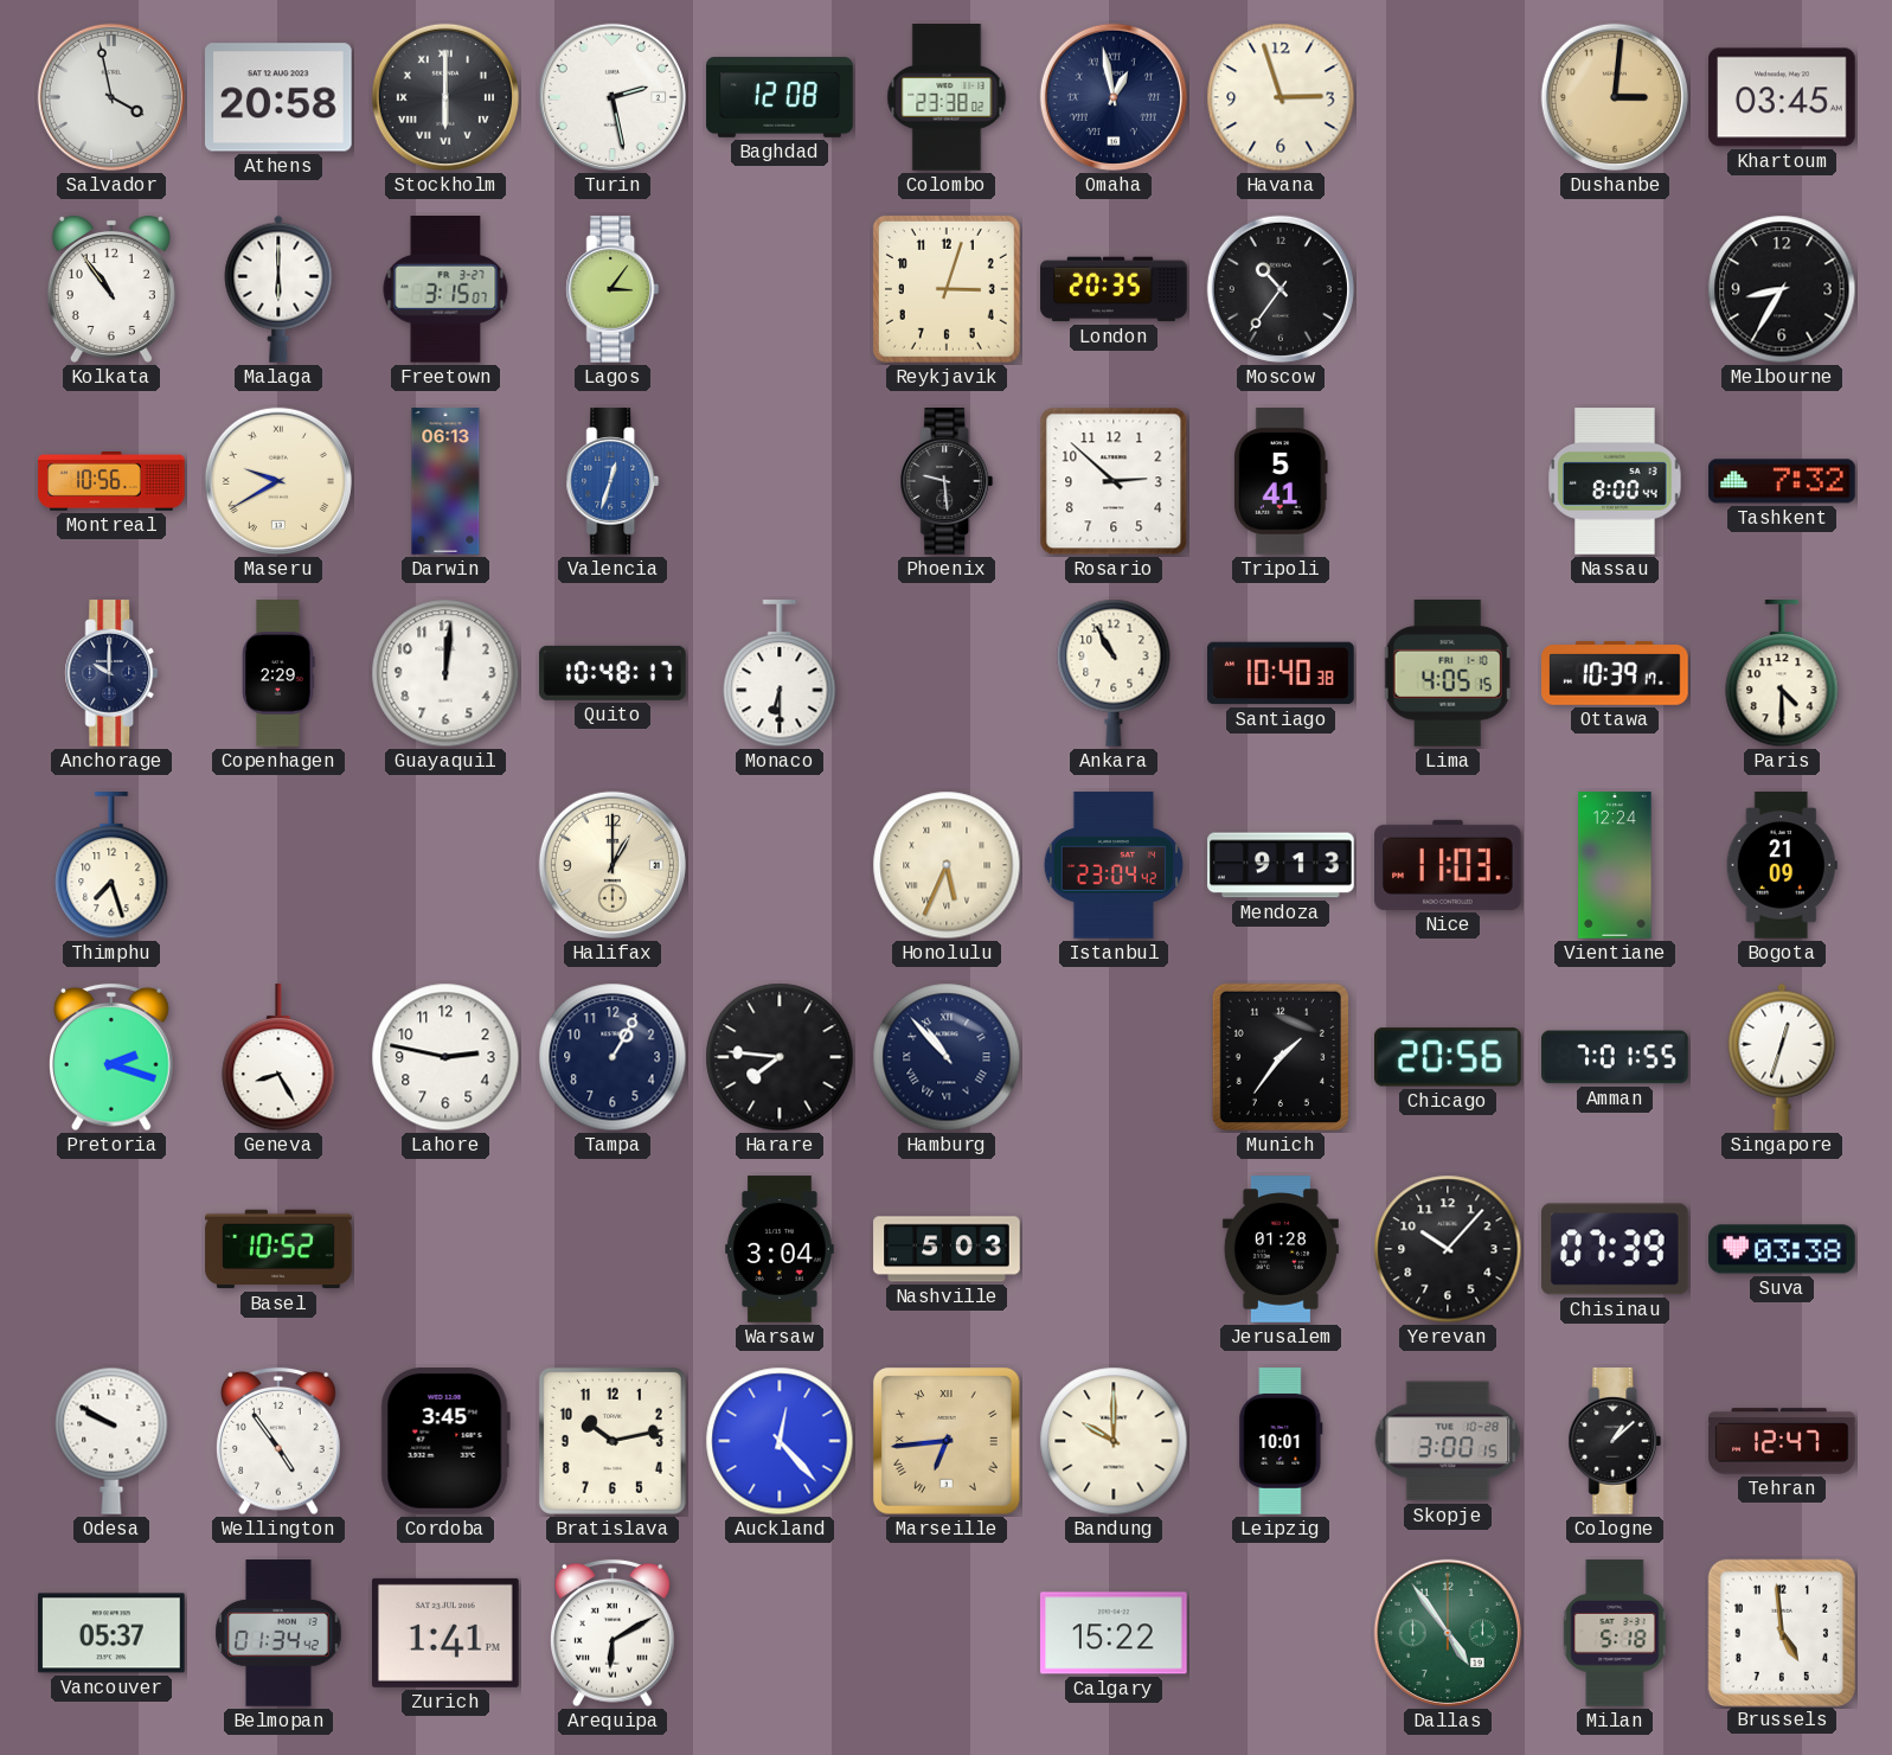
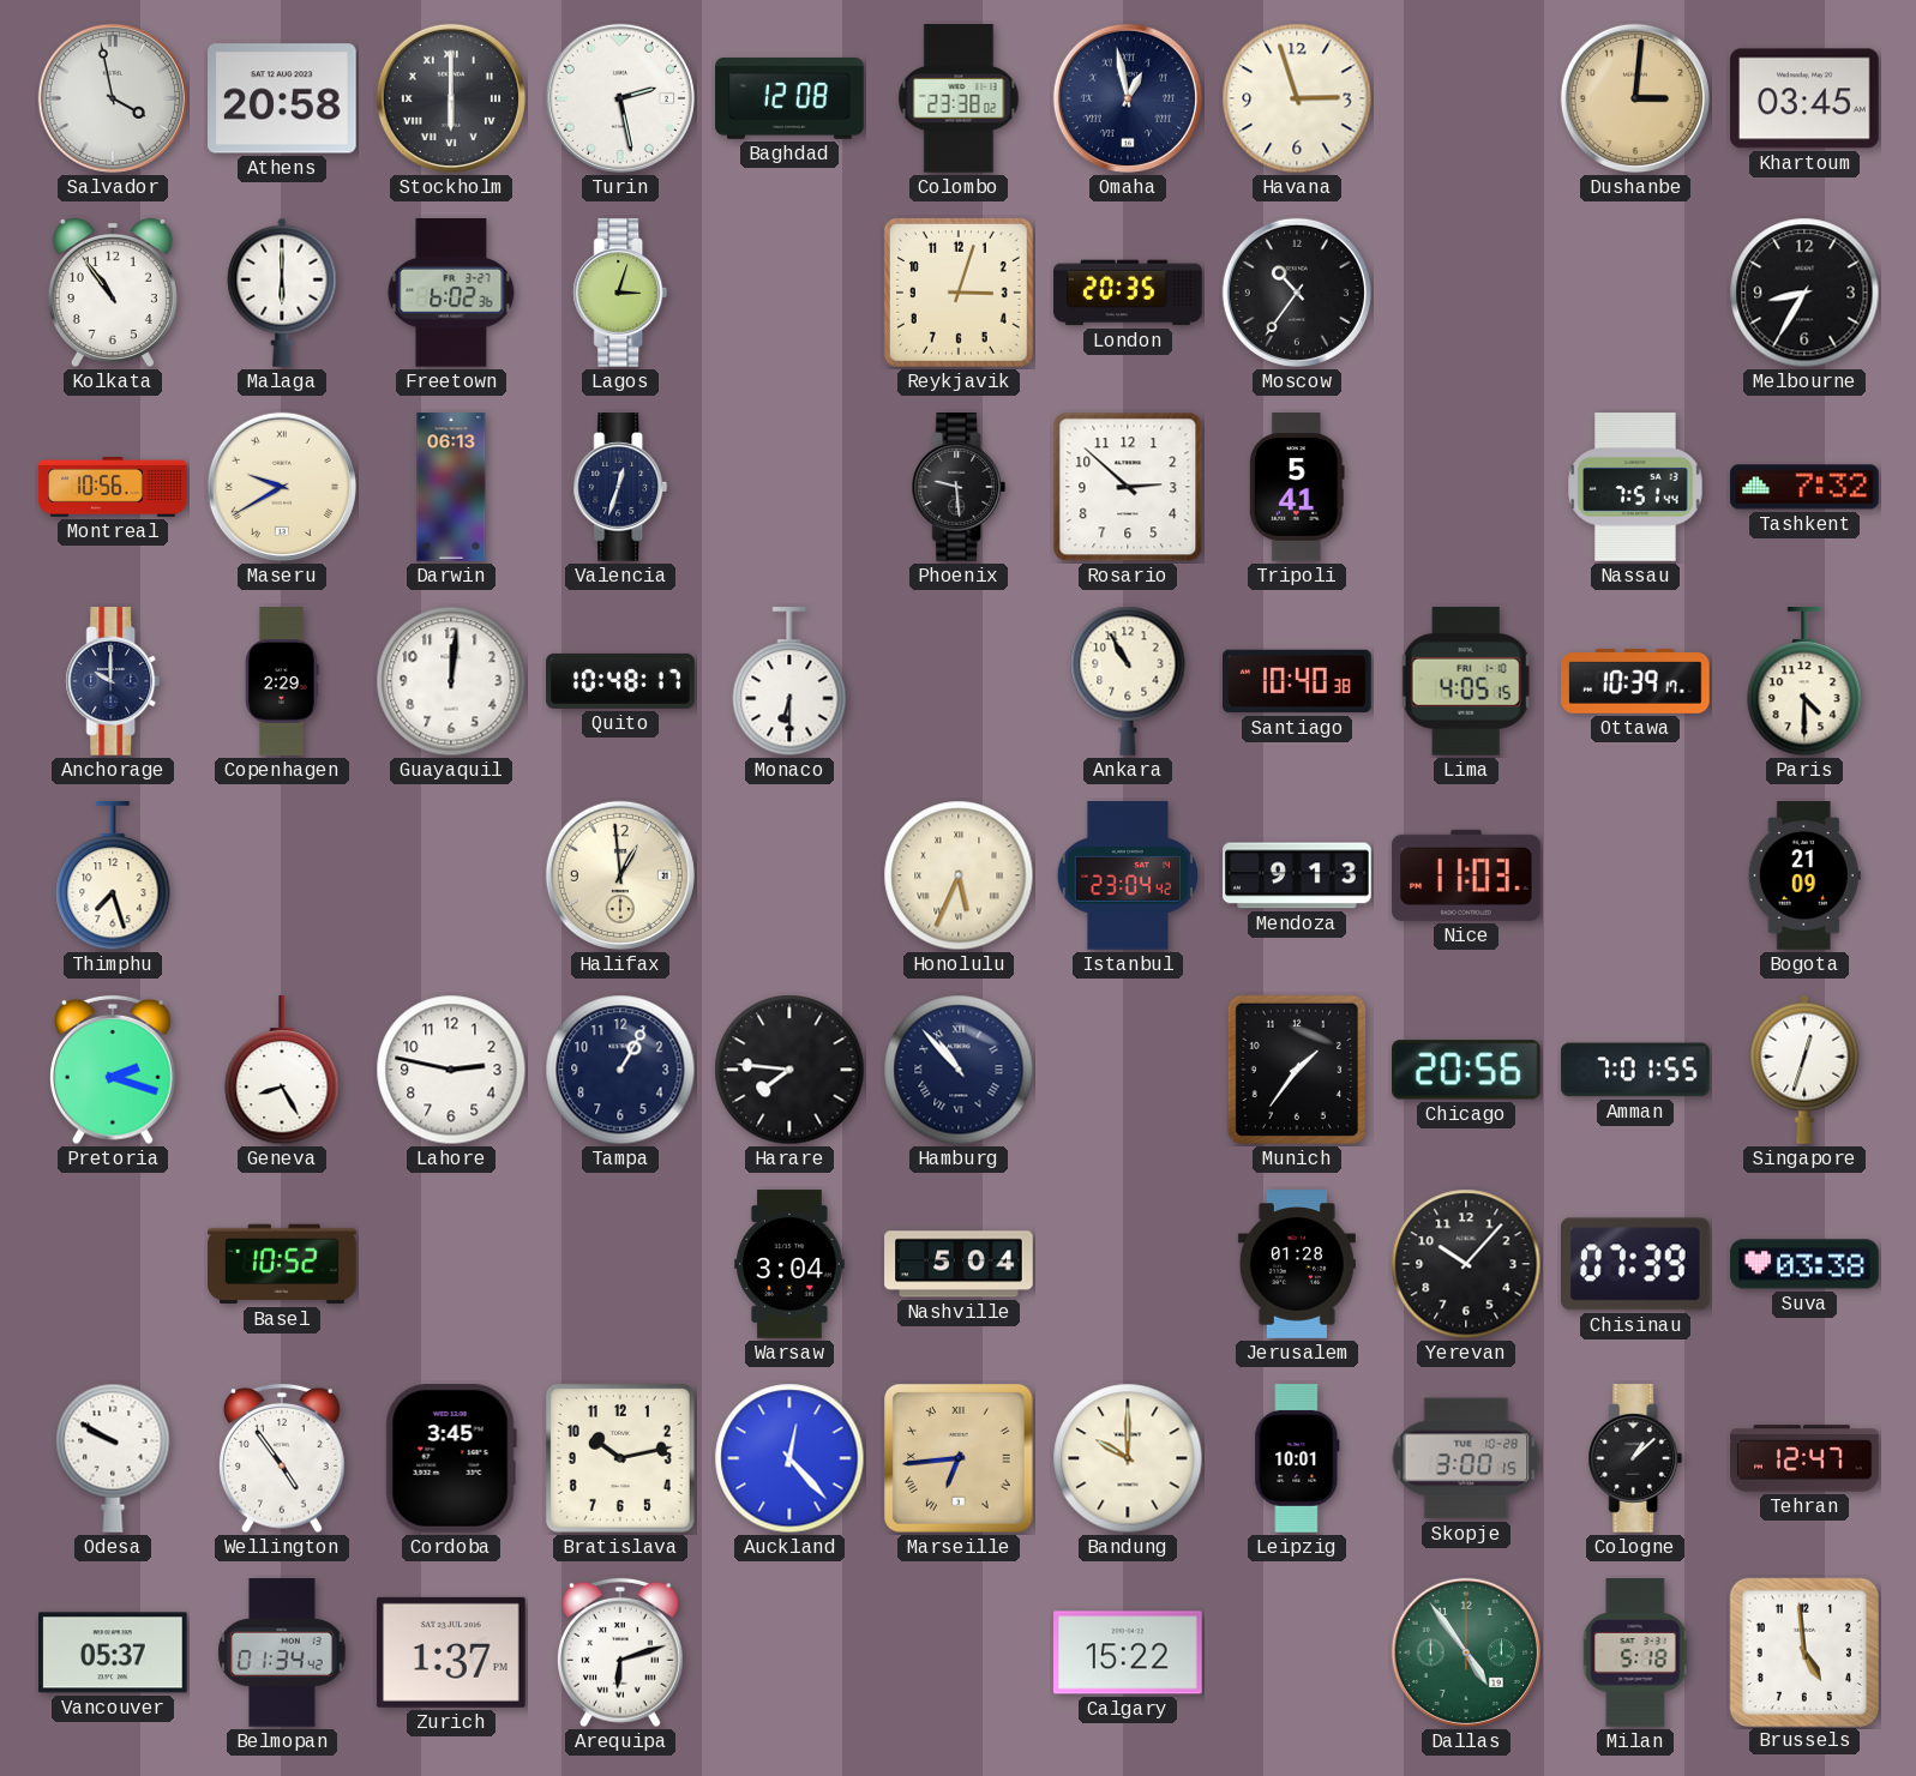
Freetown: 3:15 -> 6:02 (451, 294)
Lagos: 3:06 -> 3:03 (620, 293)
Valencia dial: blue -> navy (620, 487)
Nassau: 8:00 -> 7:51 (1635, 487)
Halifax: 1:00 -> 12:59 (620, 875)
Vientiane: 12:24 -> none (1615, 865)
Nashville: 5:03 -> 5:04 (959, 1264)
Zurich: 1:41 -> 1:37 (452, 1652)
Arequipa: 6:10 -> 6:12 (621, 1652)
